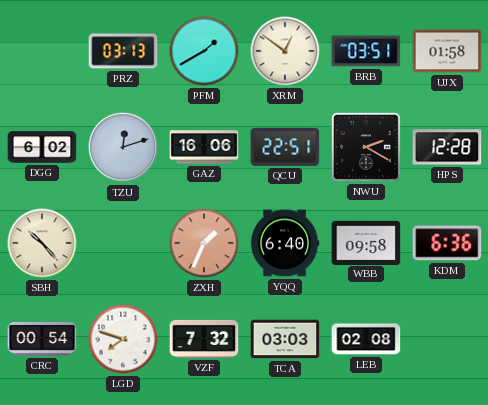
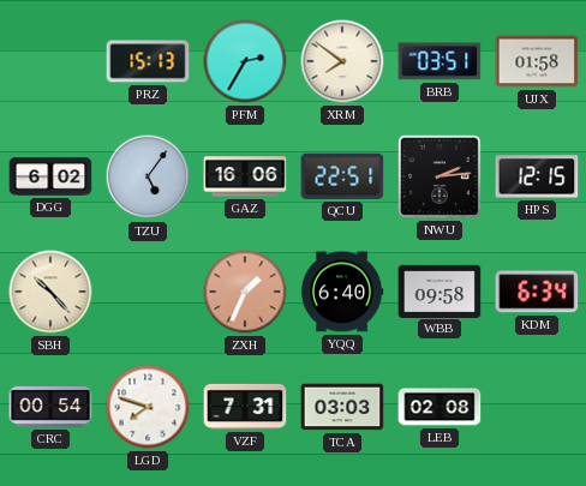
PRZ: 03:13 -> 15:13 (148, 61)
PFM: 1:40 -> 2:35 (245, 61)
XRM: 12:51 -> 7:51 (342, 61)
TZU: 12:12 -> 5:06 (148, 176)
NWU: 2:20 -> 2:14 (441, 178)
HPS: 12:28 -> 12:15 (537, 176)
KDM: 6:36 -> 6:34 (537, 292)
VZF: 7:32 -> 7:31 (245, 407)
